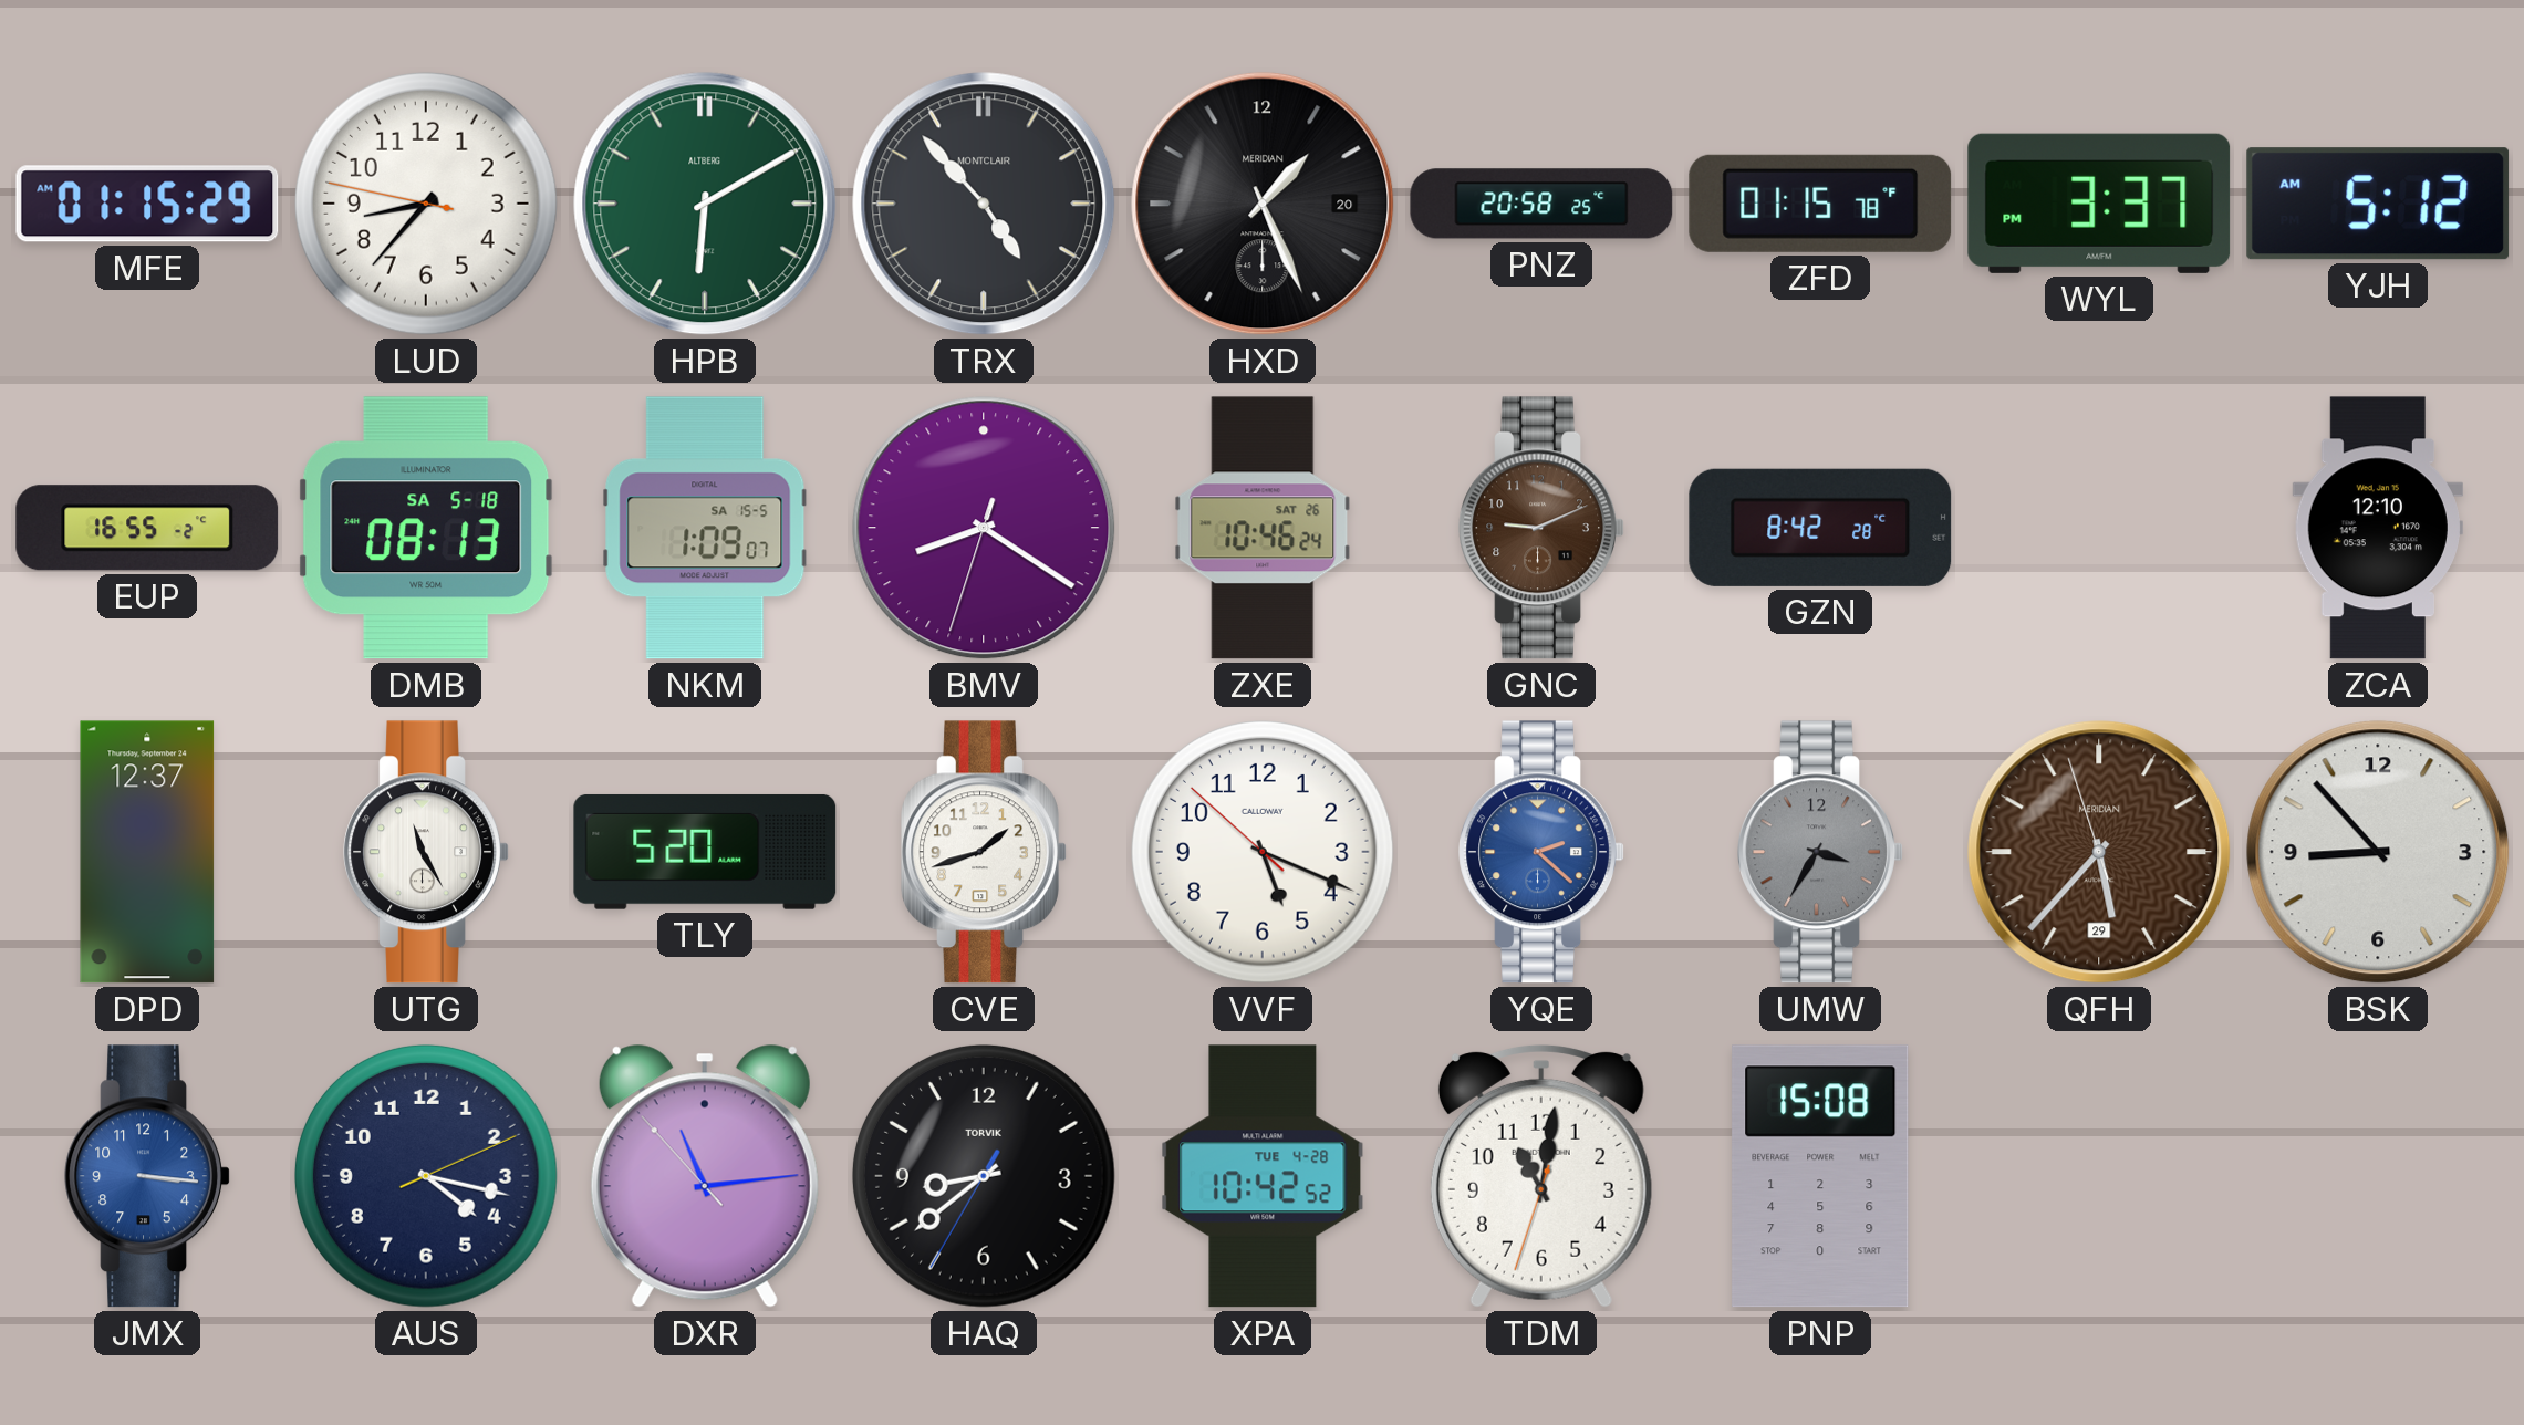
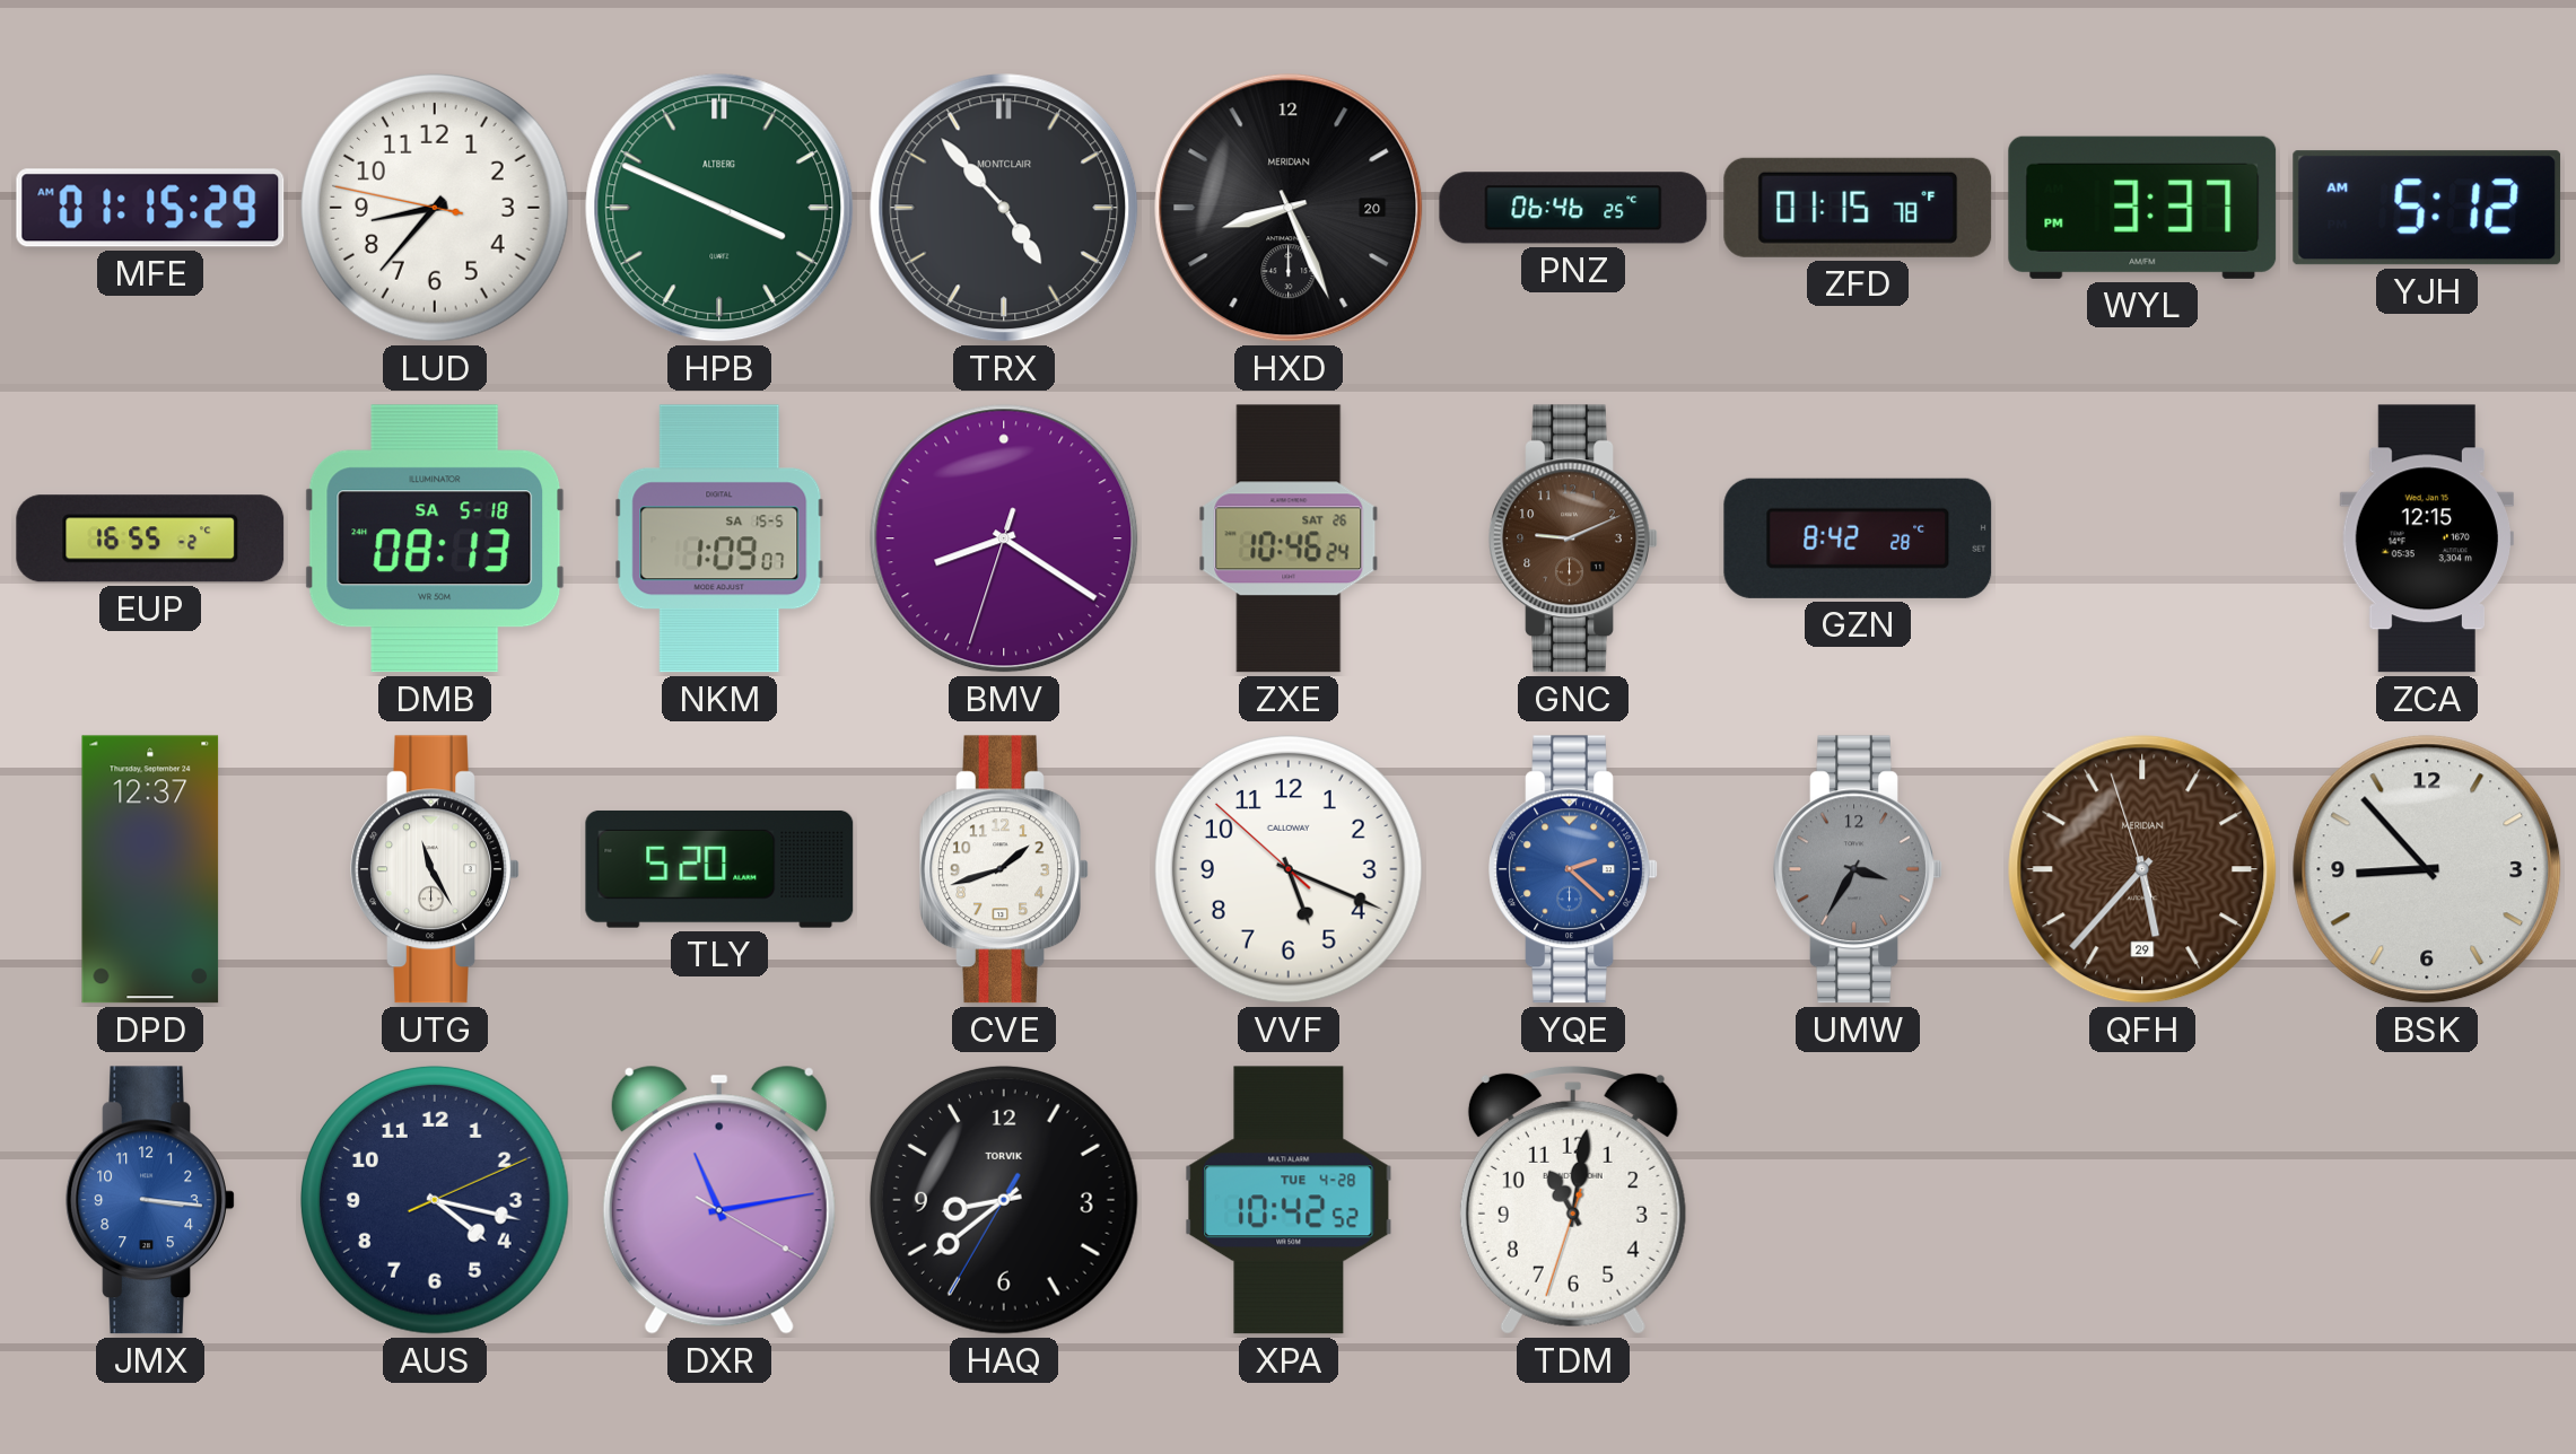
HPB: 6:10 -> 3:49 (719, 208)
HXD: 1:26 -> 8:26 (1289, 208)
PNZ: 20:58 -> 06:46 (1573, 208)
ZCA: 12:10 -> 12:15 (2427, 538)
DXR: 11:13:53 -> 11:13:20 (719, 1200)
PNP: 15:08 -> none (1820, 1176)
